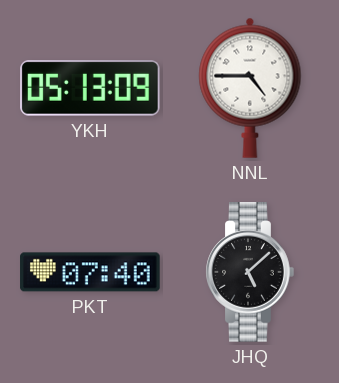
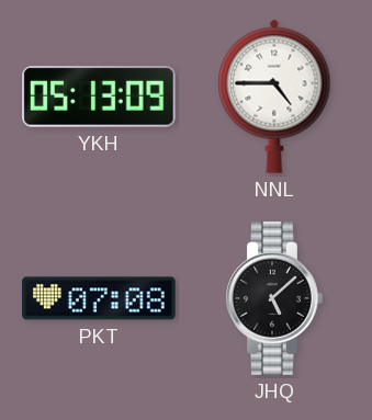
PKT: 07:40 -> 07:08 (99, 298)
